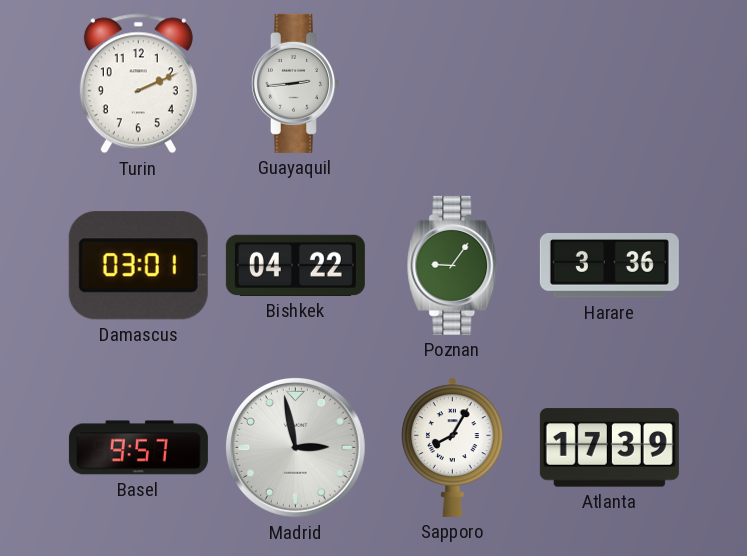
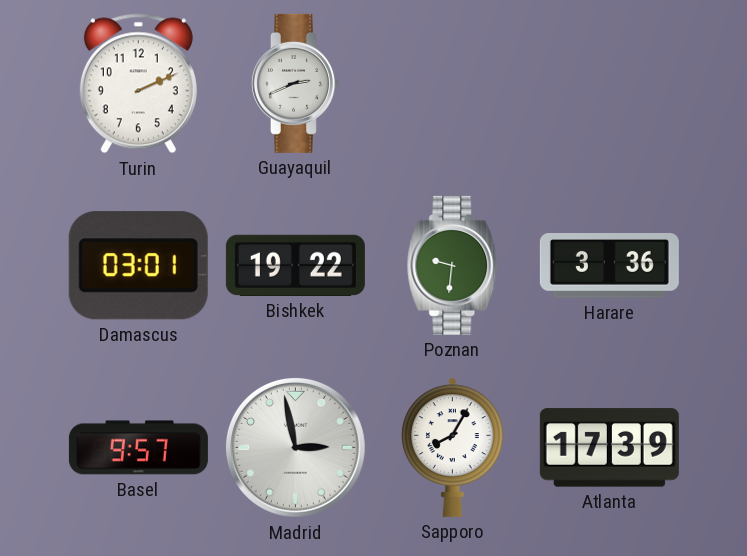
Guayaquil: 2:44 -> 2:41 (295, 83)
Bishkek: 04:22 -> 19:22 (295, 265)
Poznan: 9:06 -> 9:31 (453, 265)
